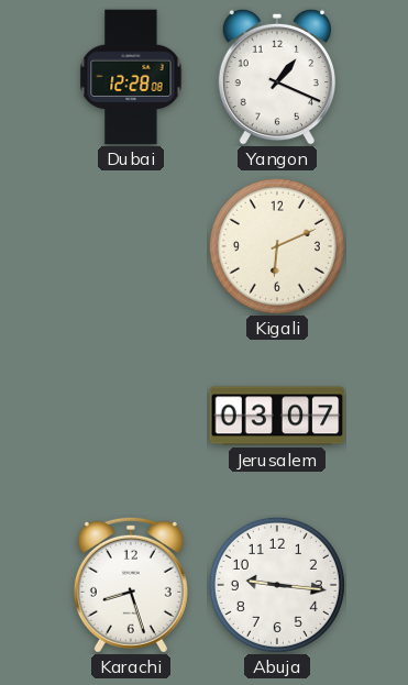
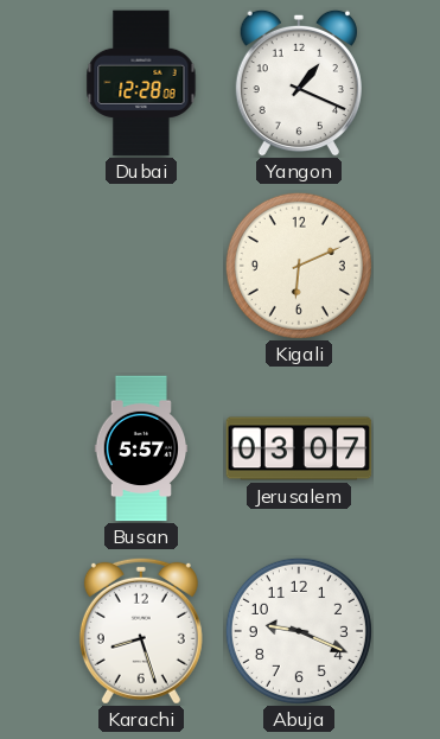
Busan: none -> 5:57 (141, 448)
Abuja: 9:16 -> 9:19 (299, 631)
